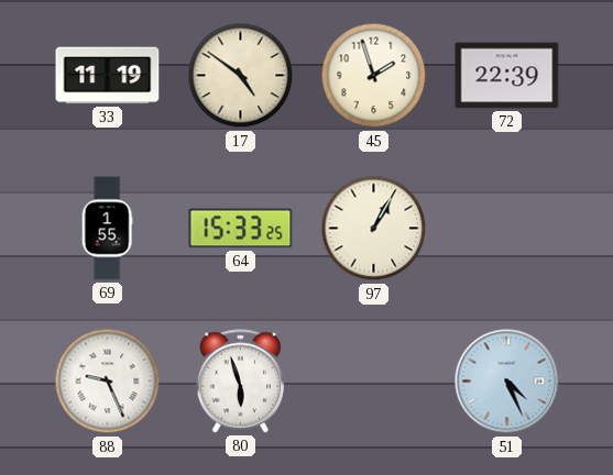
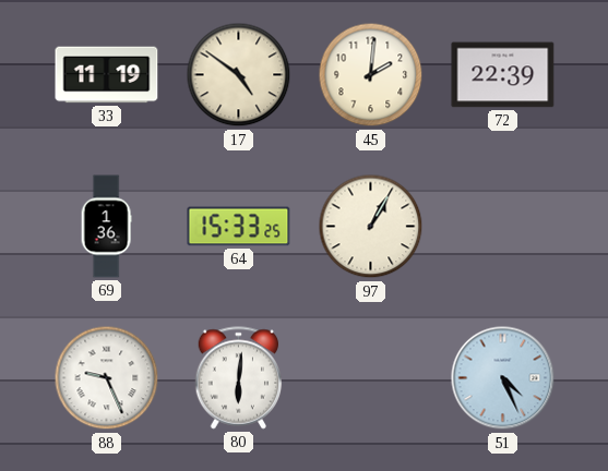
45: 1:57 -> 2:01 (371, 75)
69: 1:55 -> 1:36 (106, 227)
80: 5:57 -> 6:01 (239, 378)
